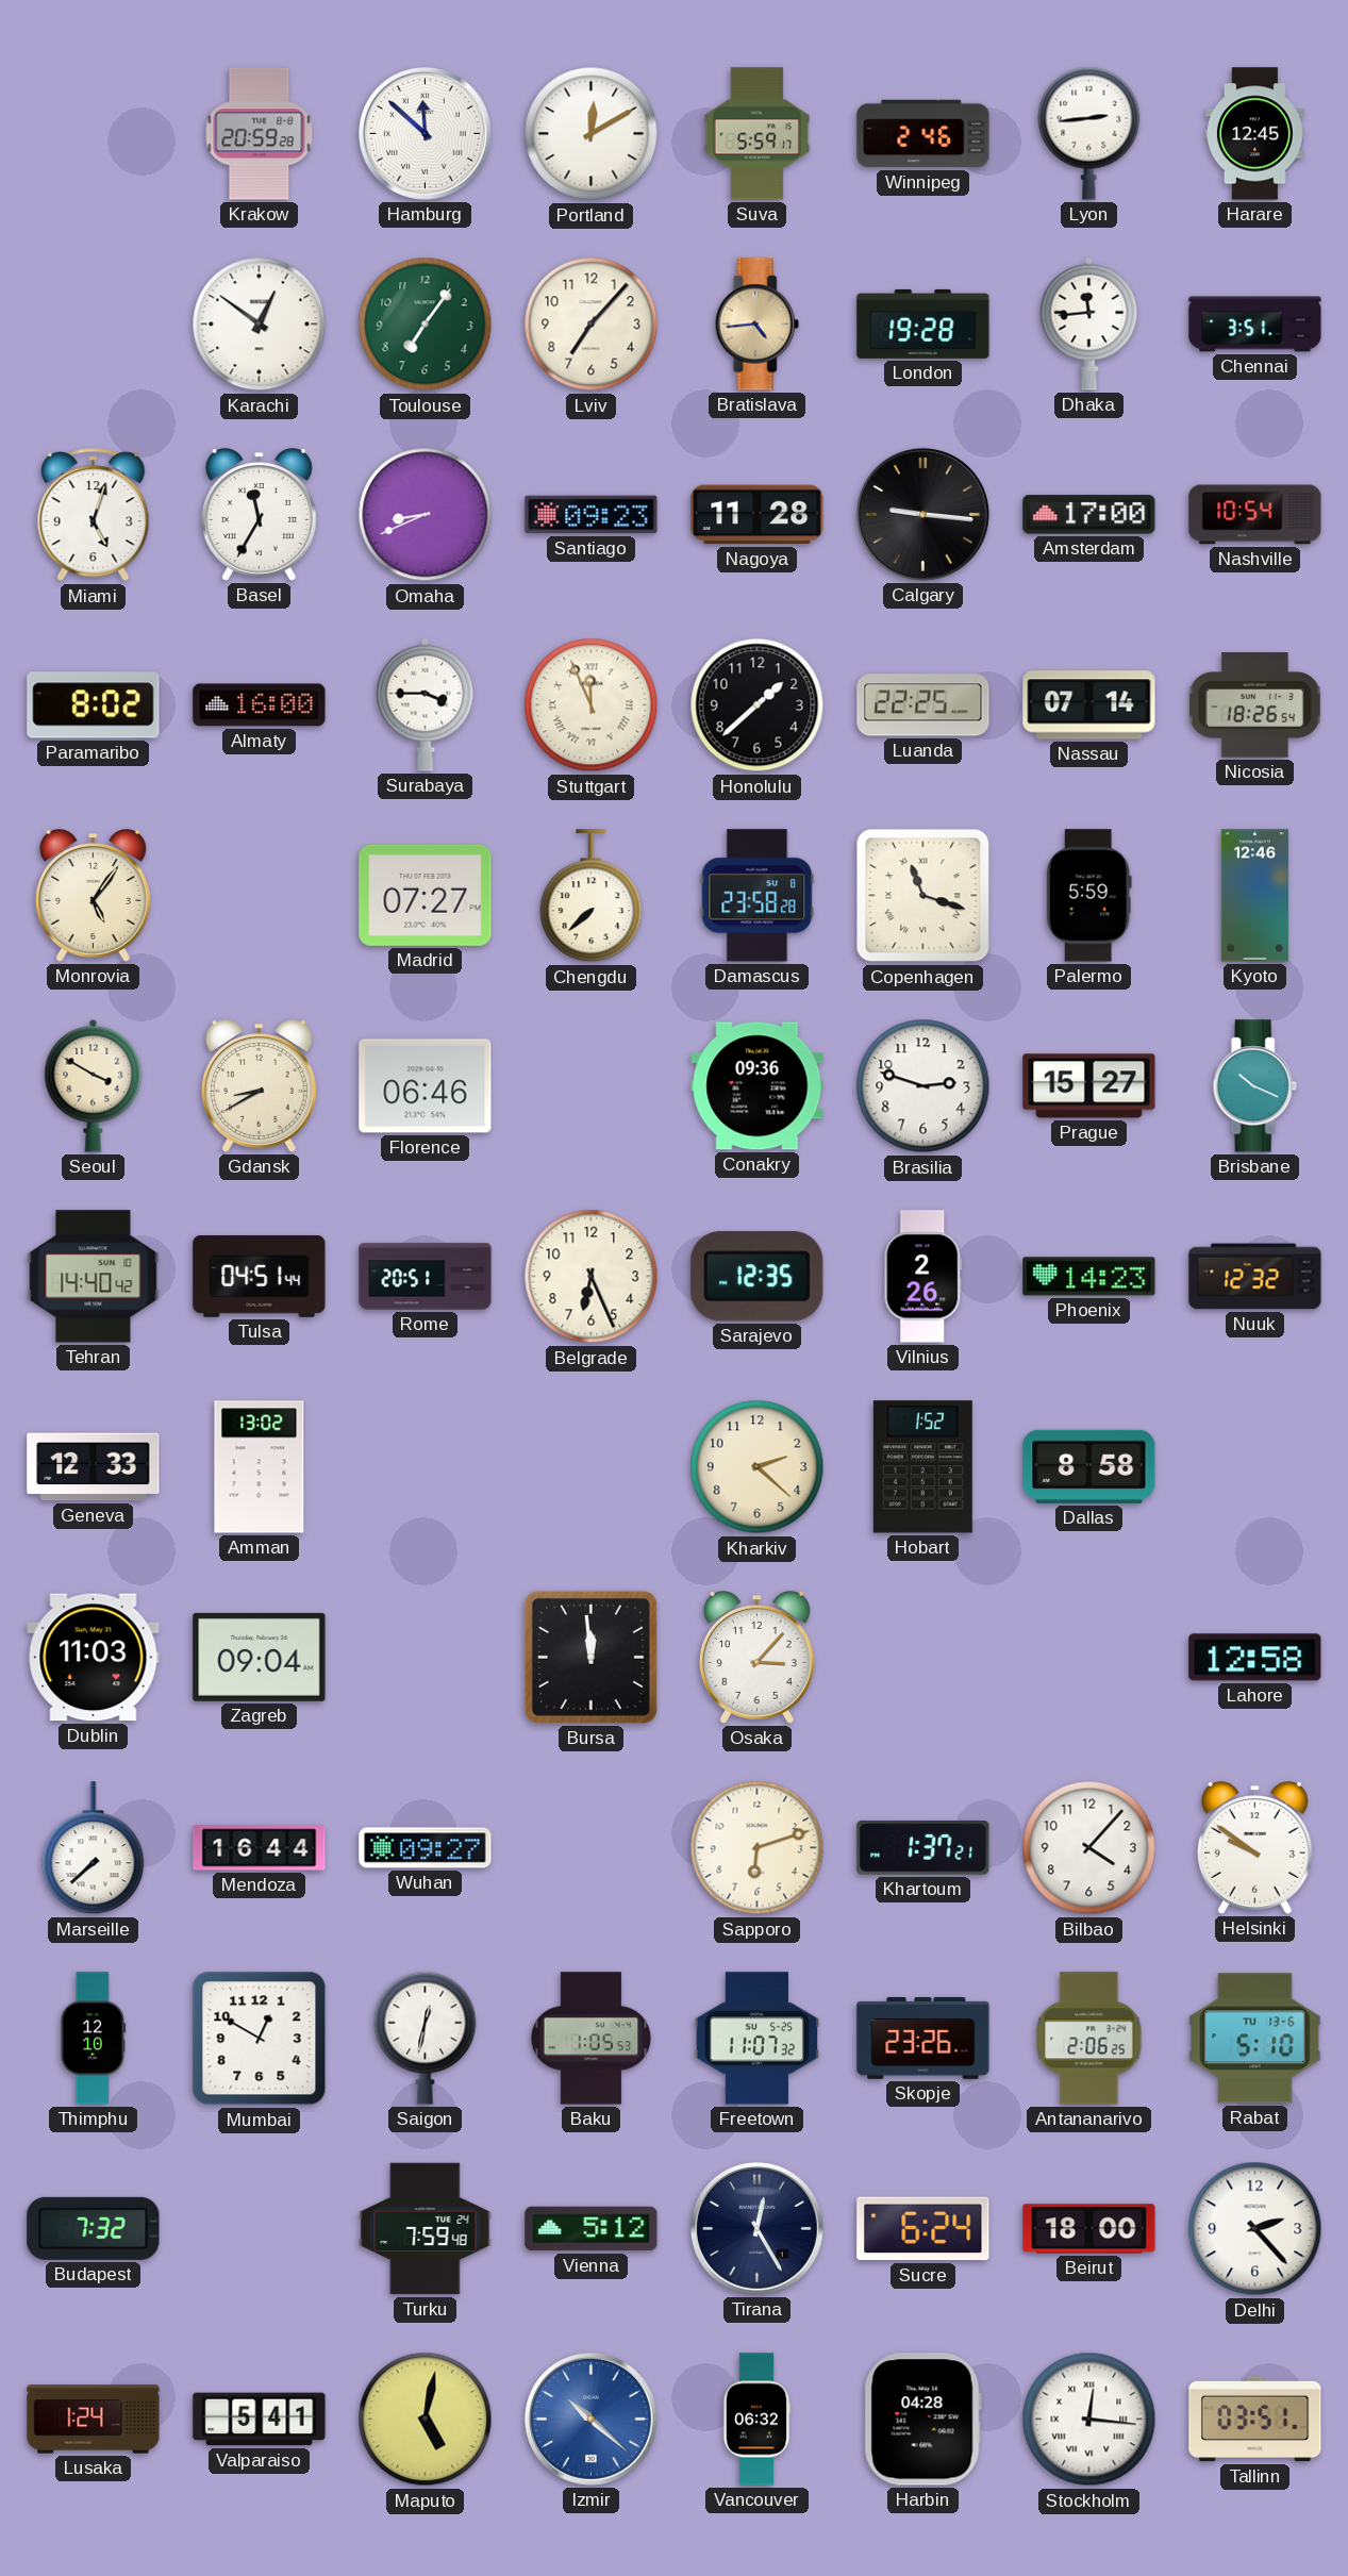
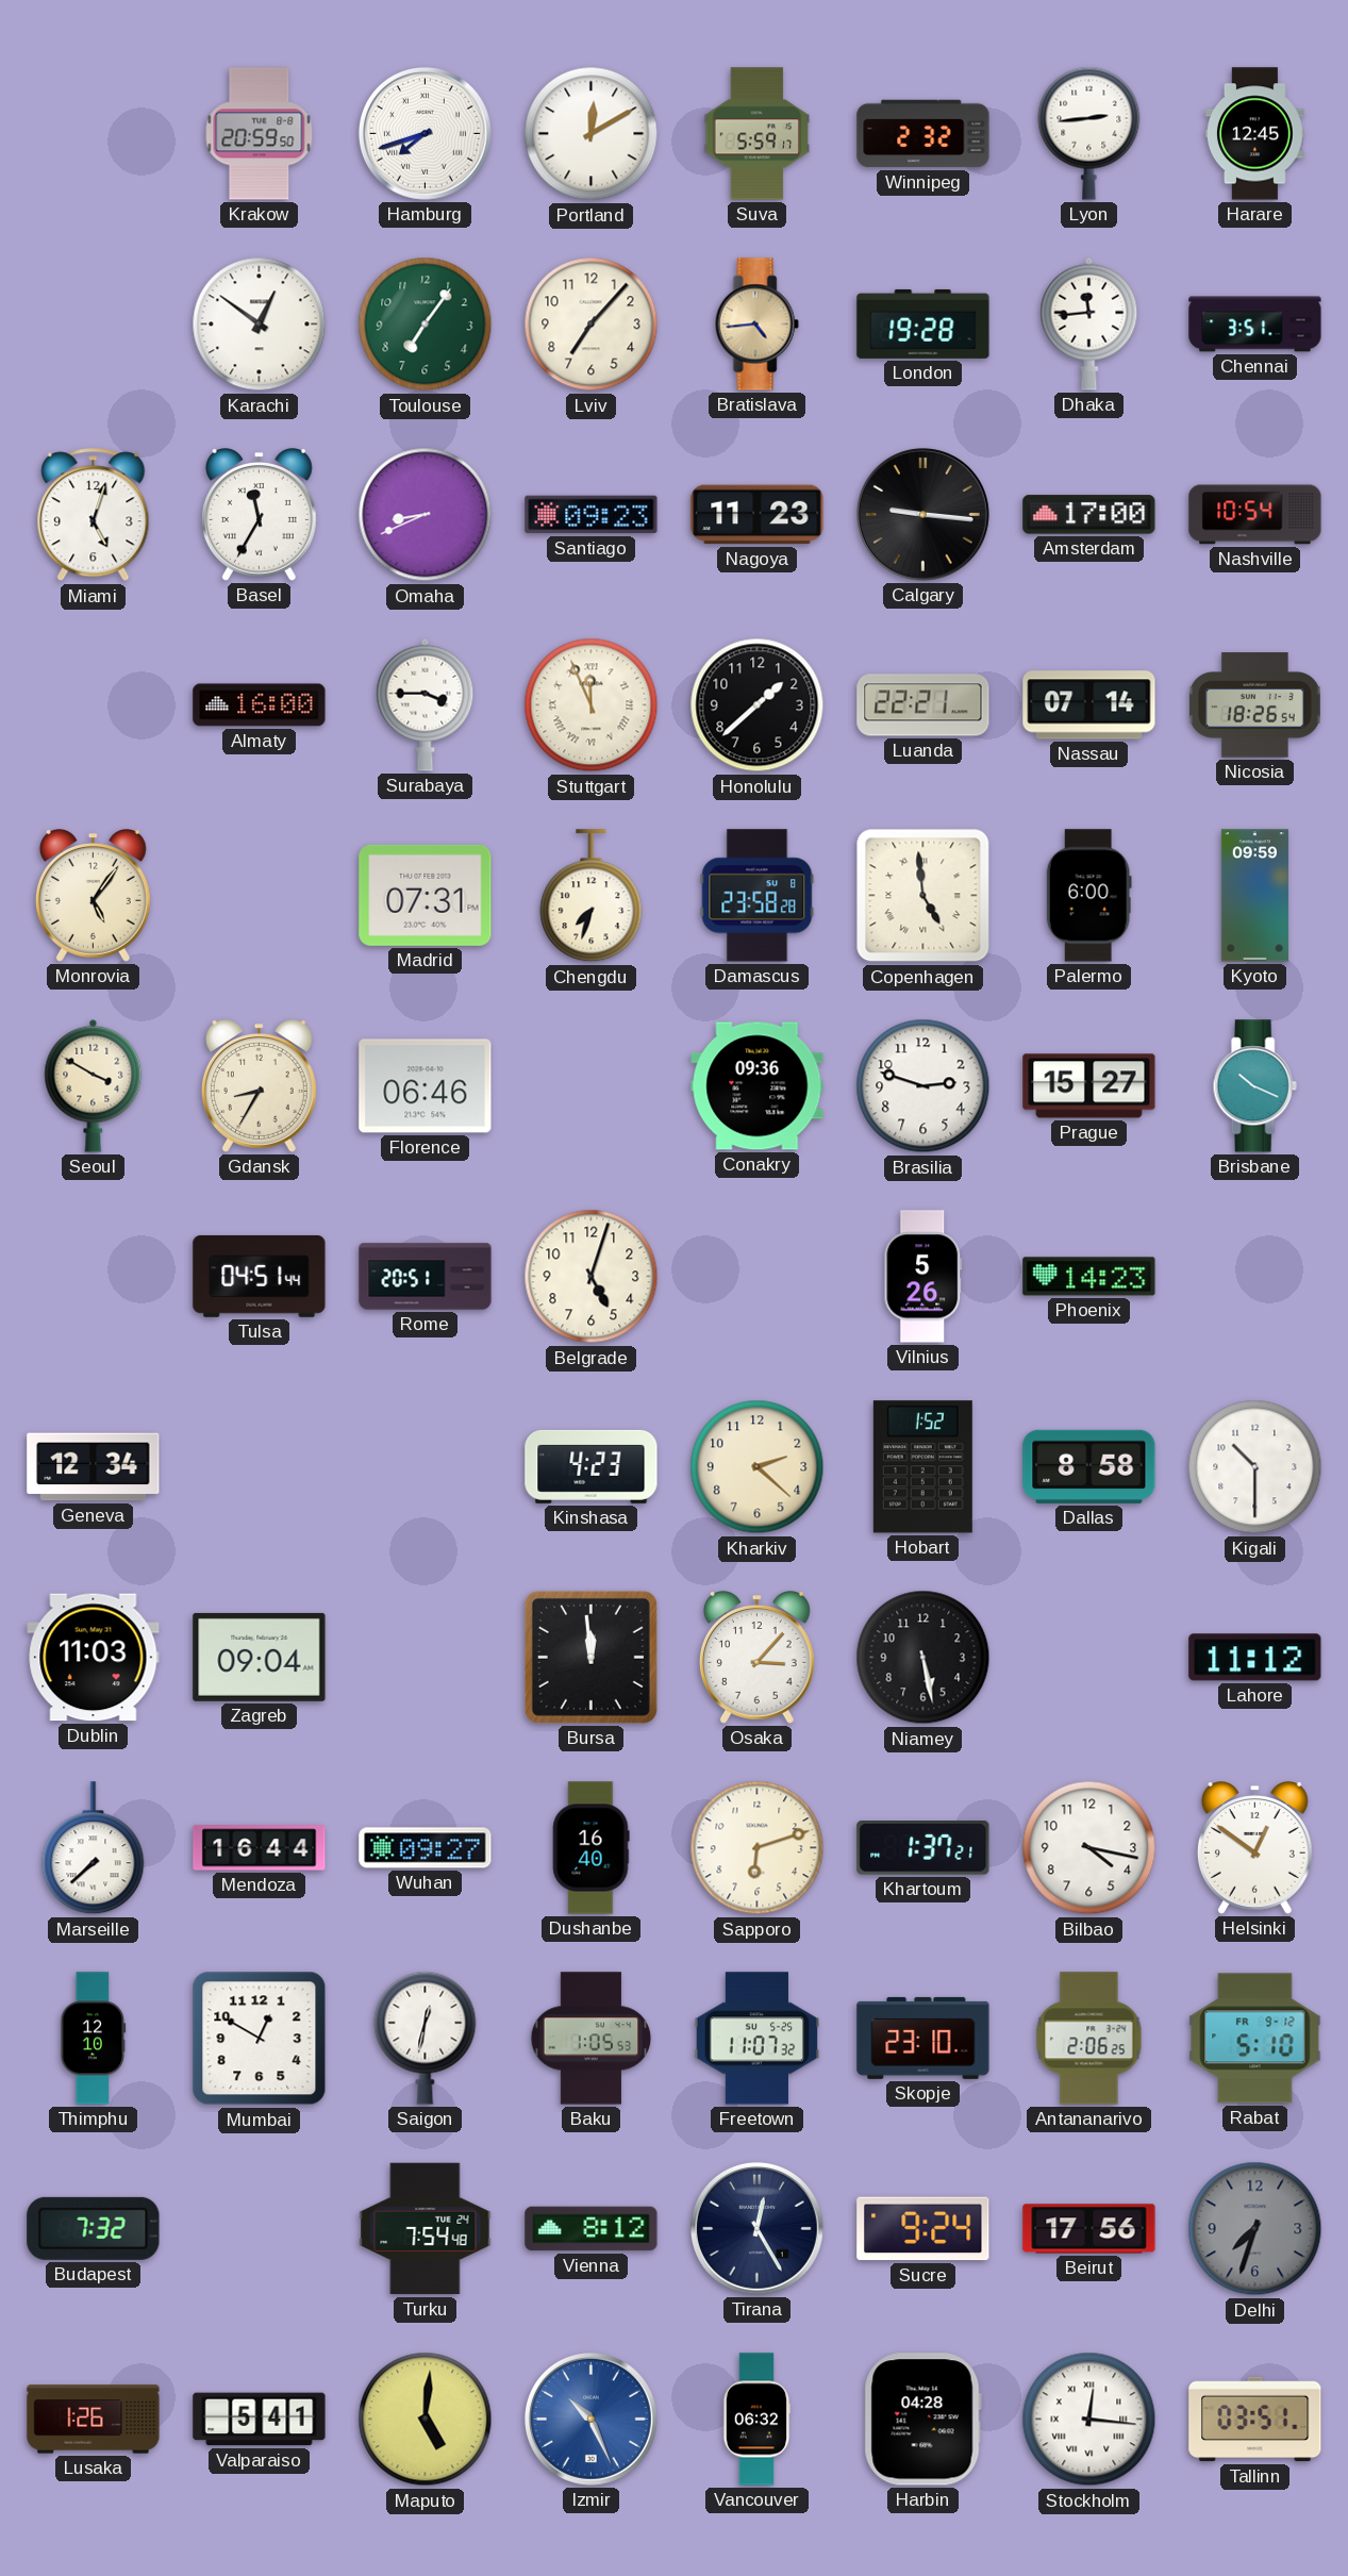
Krakow: 20:59:28 -> 20:59:50 (260, 134)
Hamburg: 11:52 -> 7:42 (425, 133)
Winnipeg: 2:46 -> 2:32 (923, 134)
Nagoya: 11:28 -> 11:23 (758, 515)
Paramaribo: 8:02 -> none (94, 705)
Luanda: 22:25 -> 22:21 (923, 705)
Madrid: 07:27 -> 07:31 (426, 895)
Chengdu: 7:38 -> 7:33 (592, 896)
Copenhagen: 11:18 -> 4:59 (923, 896)
Palermo: 5:59 -> 6:00 (1088, 896)
Kyoto: 12:46 -> 09:59 (1254, 896)
Gdansk: 8:40 -> 8:35 (259, 1086)
Tehran: 14:40 -> none (94, 1277)
Belgrade: 6:26 -> 5:03 (592, 1277)
Sarajevo: 12:35 -> none (758, 1277)
Vilnius: 2:26 -> 5:26 (923, 1277)
Nuuk: 12:32 -> none (1255, 1277)
Geneva: 12:33 -> 12:34 (94, 1467)
Amman: 13:02 -> none (260, 1467)
Kinshasa: none -> 4:23 (592, 1466)
Kigali: none -> 10:30 (1255, 1467)
Niamey: none -> 5:28 (923, 1658)
Lahore: 12:58 -> 11:12 (1255, 1658)
Dushanbe: none -> 16:40 (590, 1848)
Bilbao: 4:07 -> 4:17 (1089, 1848)
Helsinki: 9:51 -> 12:51 (1254, 1848)
Skopje: 23:26 -> 23:10 (923, 2038)
Rabat date: TU 13-6 -> FR 9-12 (1255, 2039)
Turku: 7:59 -> 7:54 (426, 2229)
Vienna: 5:12 -> 8:12 (592, 2229)
Sucre: 6:24 -> 9:24 (923, 2229)
Beirut: 18:00 -> 17:56 (1089, 2229)
Delhi: 2:23 -> 7:33 (1255, 2229)
Delhi dial: white -> grey (1255, 2229)
Lusaka: 1:24 -> 1:26 (94, 2420)
Maputo: 5:02 -> 5:01 (426, 2420)
Izmir: 10:22 -> 10:26 (590, 2419)
